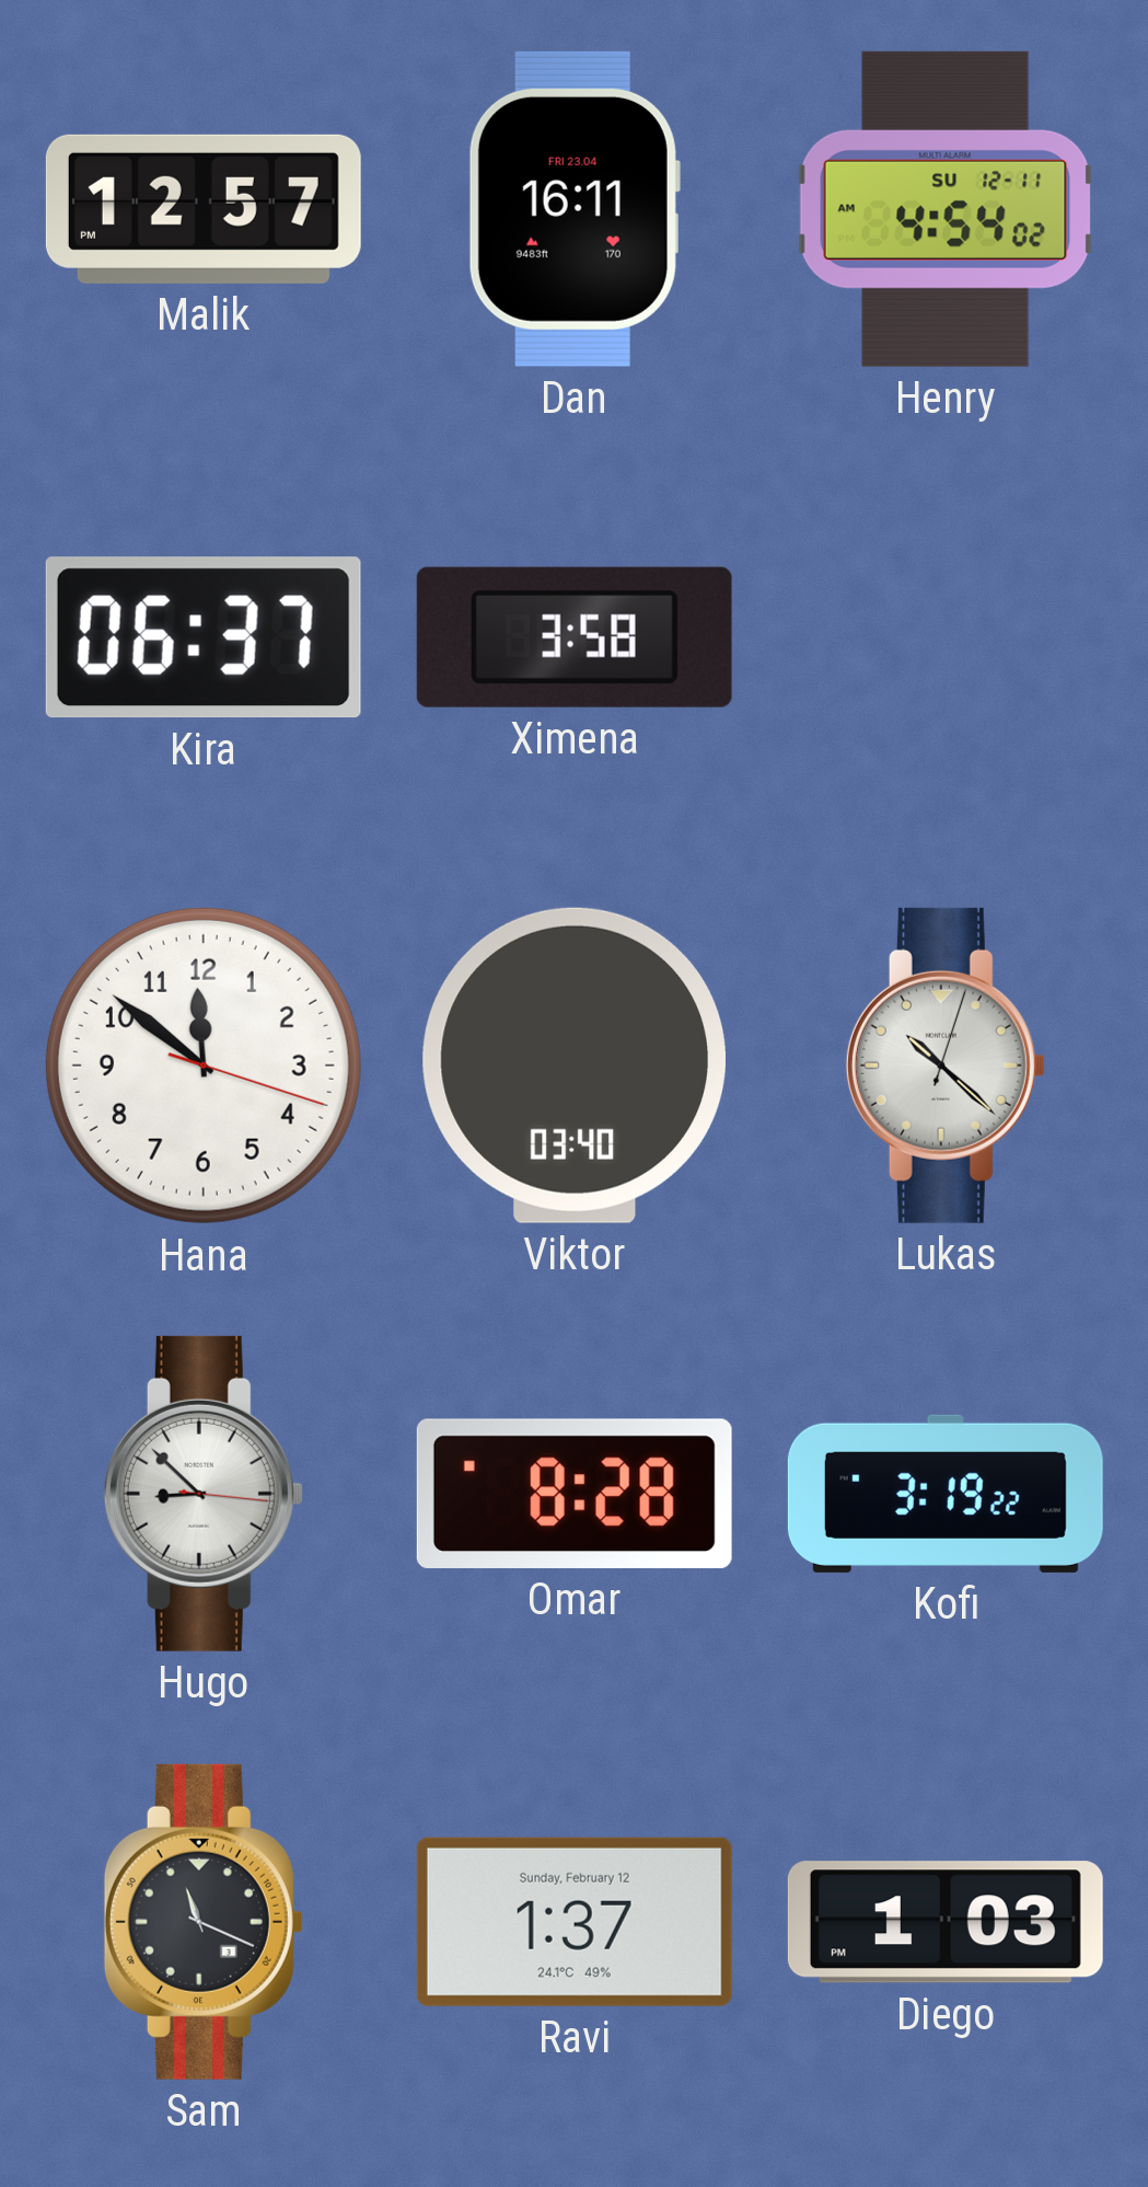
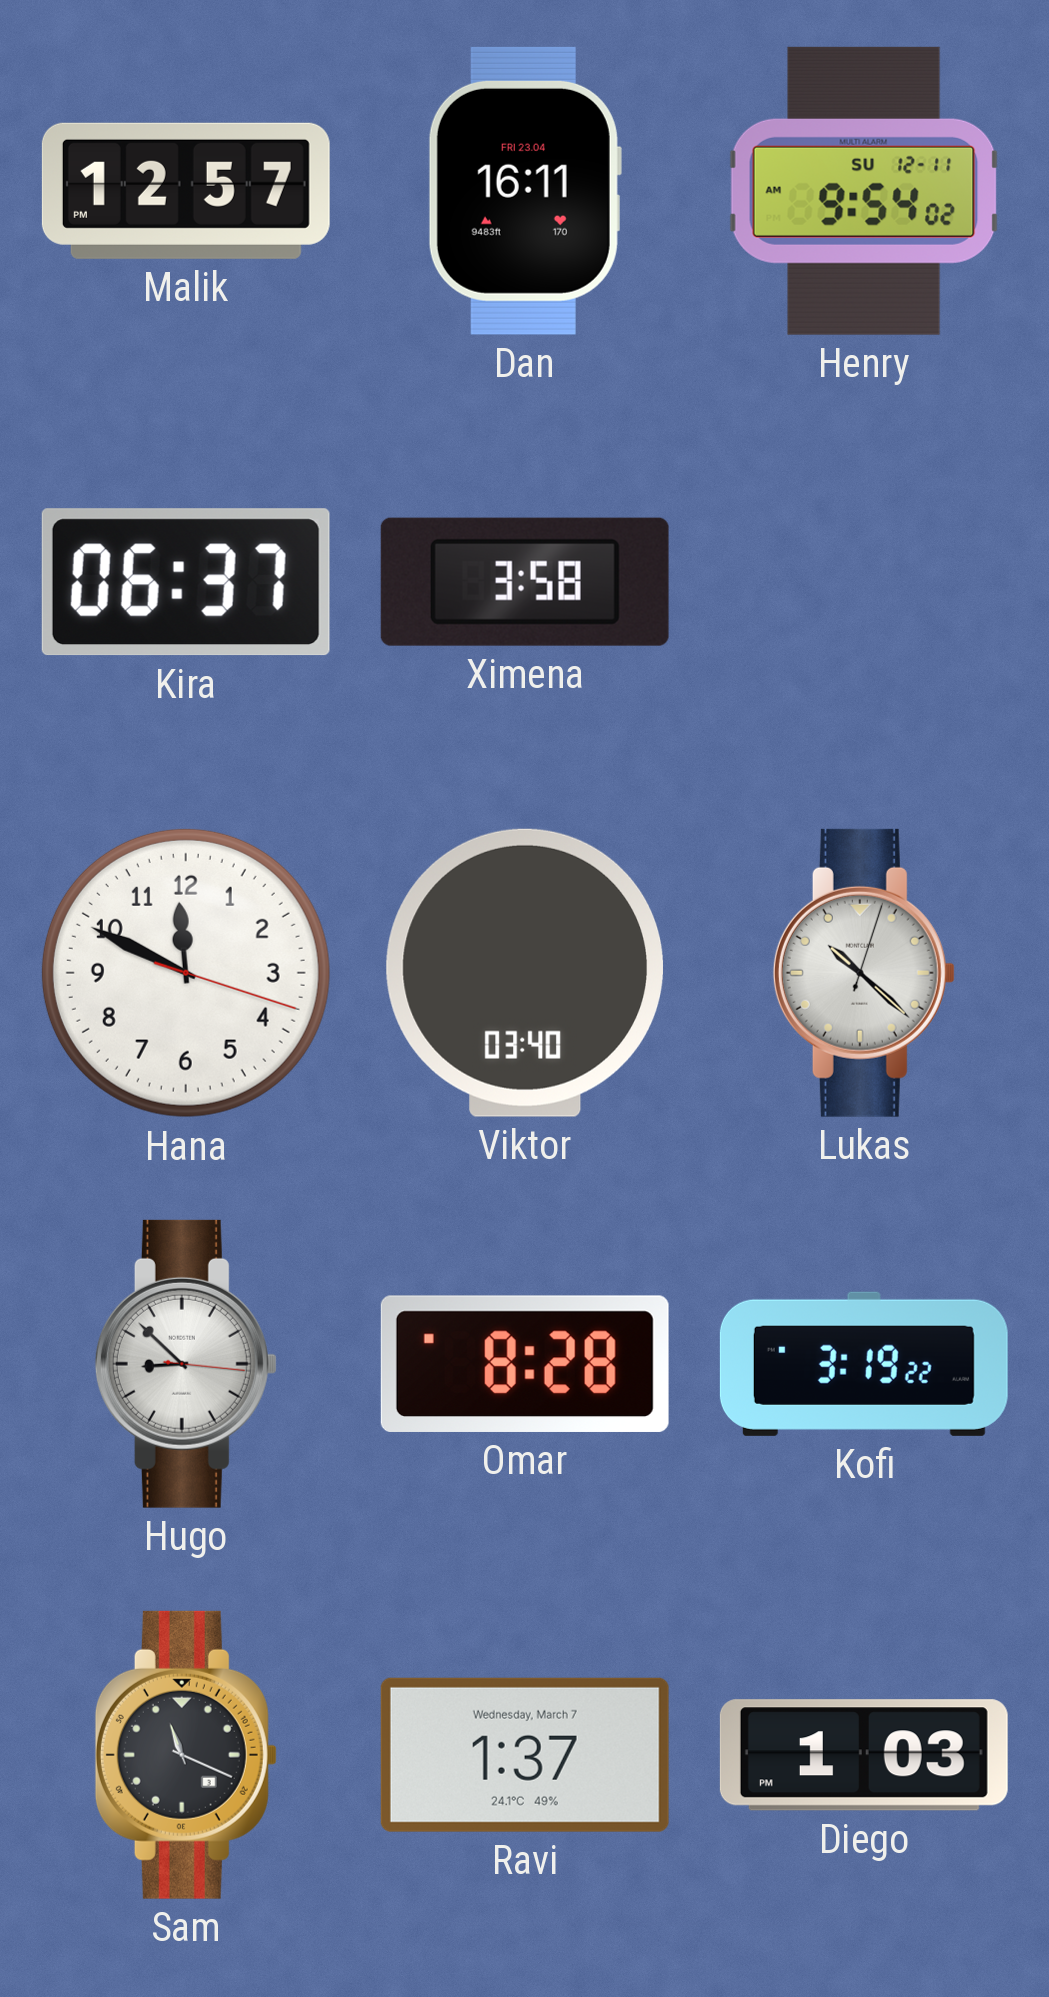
Henry: 4:54 -> 9:54 (864, 191)
Hana: 11:51 -> 11:49 (186, 973)
Ravi date: Sunday, February 12 -> Wednesday, March 7 (525, 1755)
